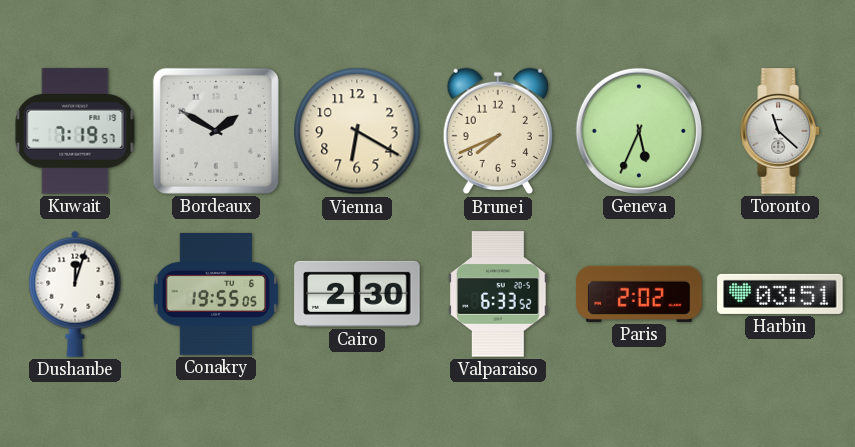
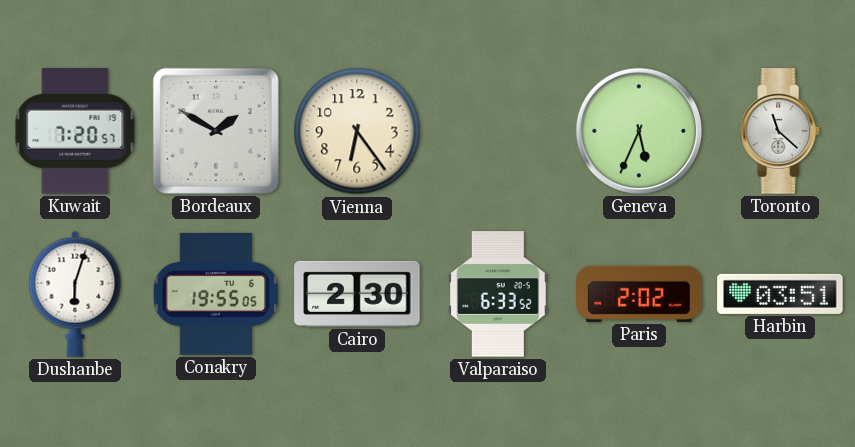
Kuwait: 7:19 -> 7:20 (75, 131)
Vienna: 6:20 -> 6:24 (357, 131)
Brunei: 7:41 -> none (497, 131)
Dushanbe: 12:03 -> 6:03 (75, 294)
